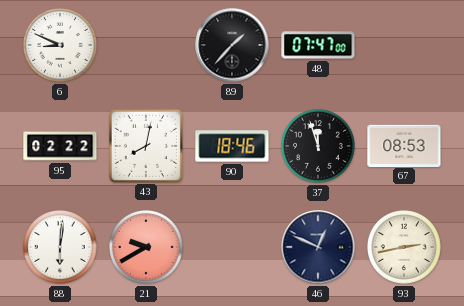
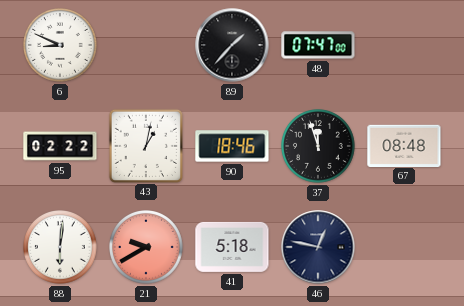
43: 8:02 -> 1:02 (145, 145)
67: 08:53 -> 08:48 (404, 145)
41: none -> 5:18 (232, 247)
46: 12:49 -> 12:47 (318, 247)
93: 2:43 -> none (405, 248)
